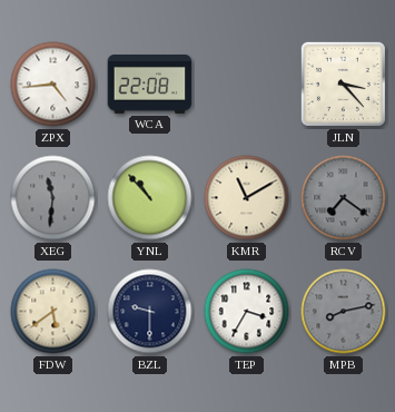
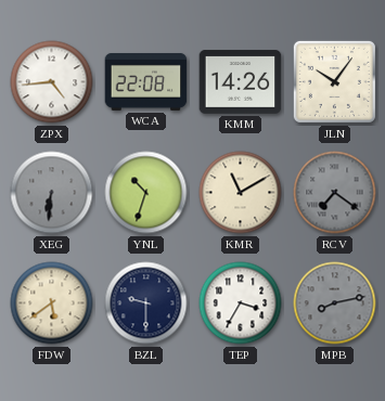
KMM: none -> 14:26 (241, 82)
JLN: 3:23 -> 10:06 (334, 81)
XEG: 11:31 -> 6:31 (52, 193)
YNL: 10:53 -> 10:33 (146, 193)
